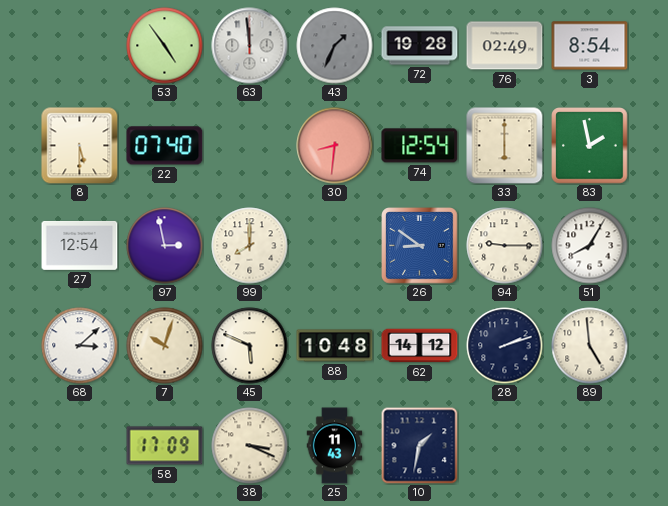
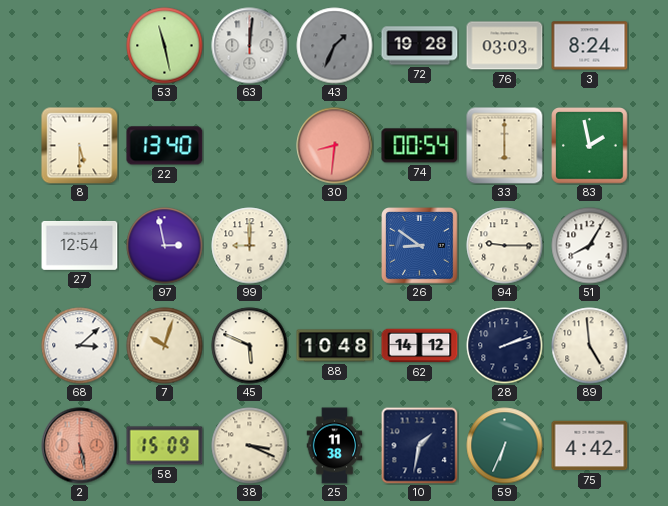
53: 4:54 -> 11:28 (165, 46)
63: 11:59 -> 12:01 (250, 46)
76: 02:49 -> 03:03 (505, 46)
3: 8:54 -> 8:24 (590, 46)
22: 07:40 -> 13:40 (165, 146)
74: 12:54 -> 00:54 (420, 146)
99: 8:00 -> 9:00 (250, 246)
2: none -> 5:28 (80, 446)
58: 17:09 -> 15:09 (165, 446)
25: 11:43 -> 11:38 (335, 446)
59: none -> 6:34 (505, 446)
75: none -> 4:42 (590, 446)
